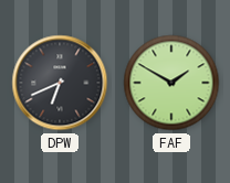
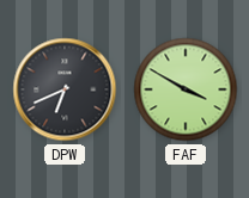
FAF: 1:50 -> 3:50 (186, 89)
